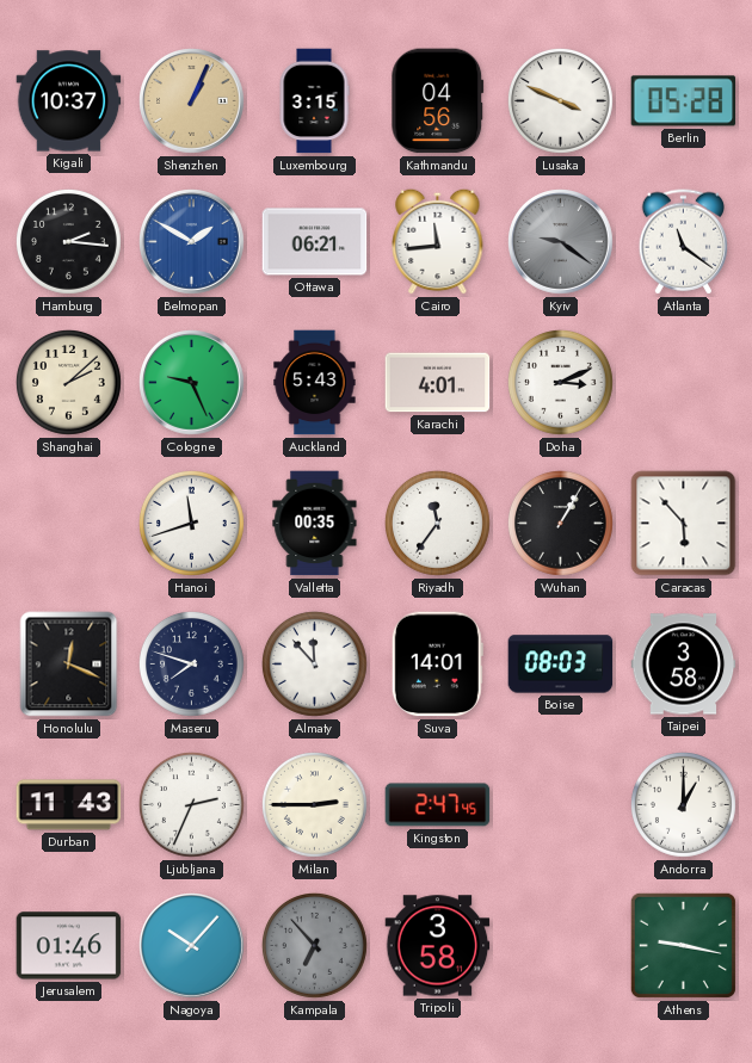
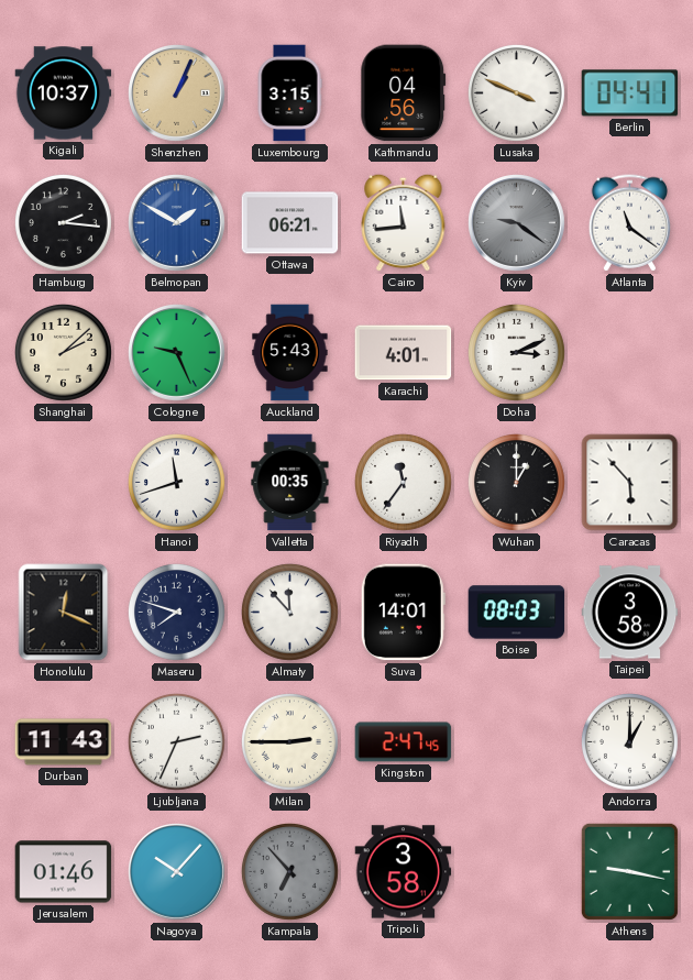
Berlin: 05:28 -> 04:41 (630, 93)
Wuhan: 1:05 -> 1:00 (517, 483)
